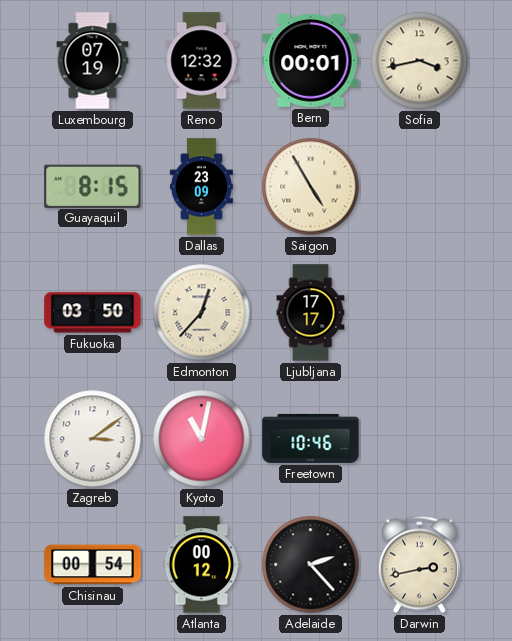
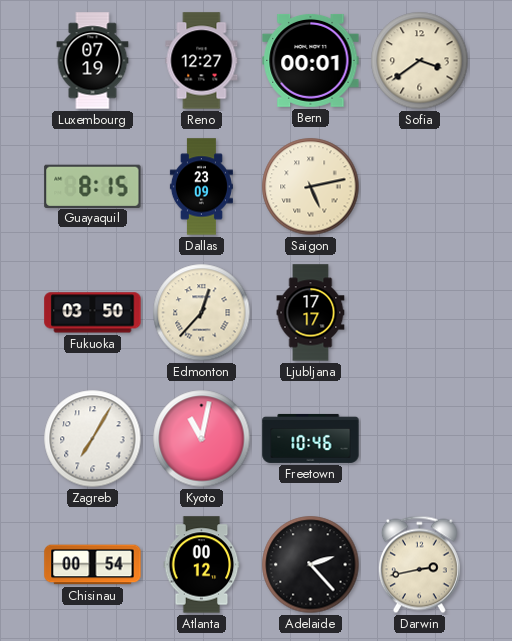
Reno: 12:32 -> 12:27 (202, 61)
Sofia: 3:43 -> 3:39 (420, 61)
Saigon: 4:55 -> 5:13 (311, 187)
Zagreb: 3:09 -> 7:05 (93, 439)
